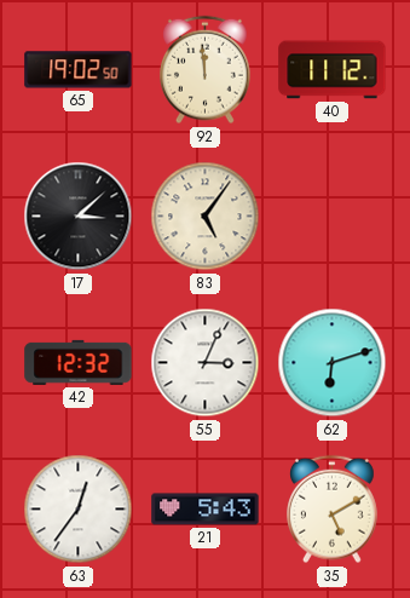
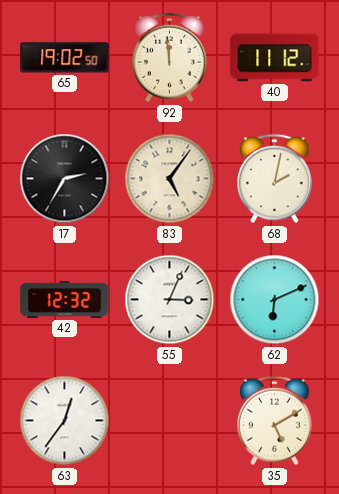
17: 3:08 -> 2:35 (65, 179)
68: none -> 2:02 (275, 179)
62: 6:12 -> 6:11 (275, 300)
21: 5:43 -> none (206, 510)
